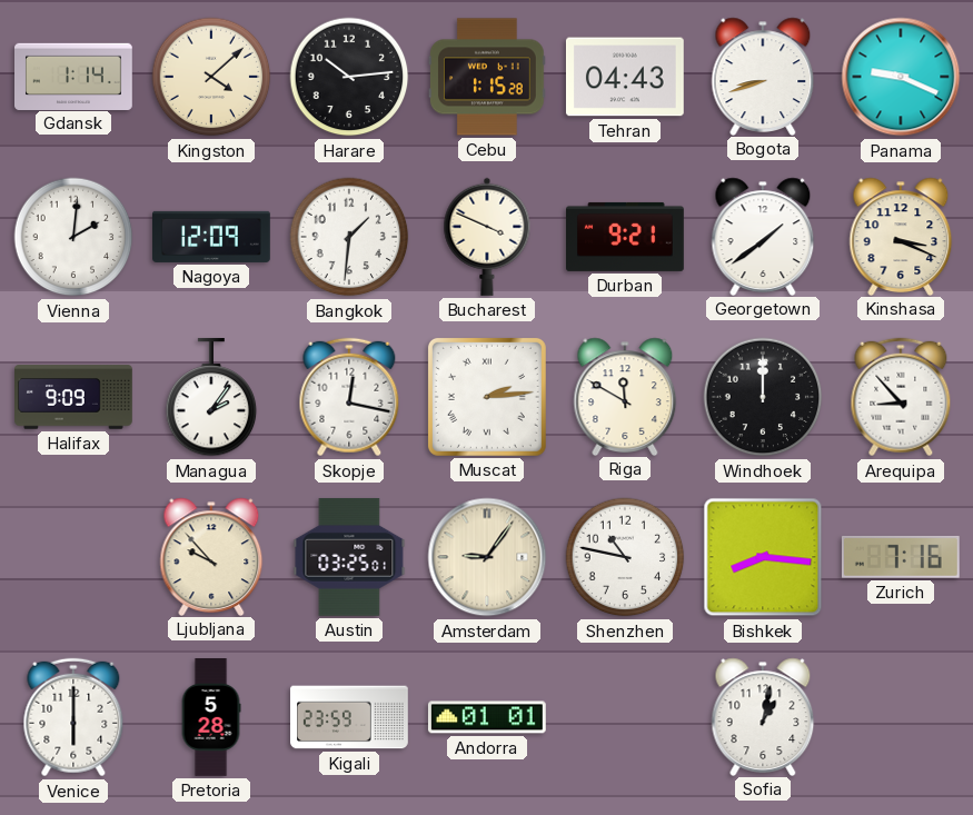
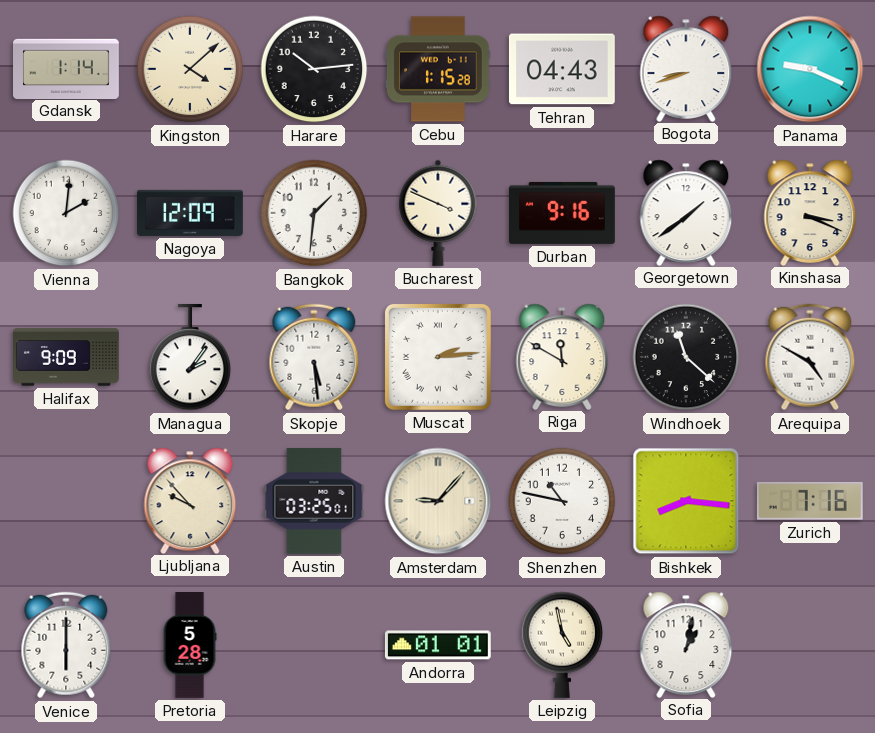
Durban: 9:21 -> 9:16 (563, 213)
Skopje: 12:17 -> 5:29 (314, 357)
Windhoek: 12:00 -> 11:22 (686, 357)
Arequipa: 8:53 -> 4:50 (810, 357)
Amsterdam: 9:06 -> 9:07 (438, 501)
Kigali: 23:59 -> none (350, 717)
Leipzig: none -> 4:58 (562, 645)
